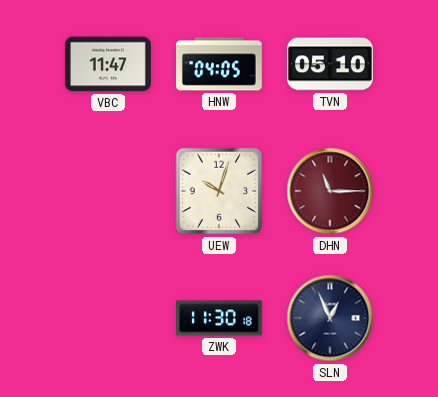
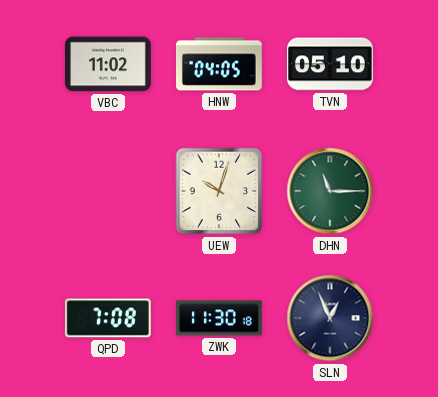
VBC: 11:47 -> 11:02 (108, 64)
DHN dial: burgundy -> green (330, 191)
QPD: none -> 7:08 (108, 318)
